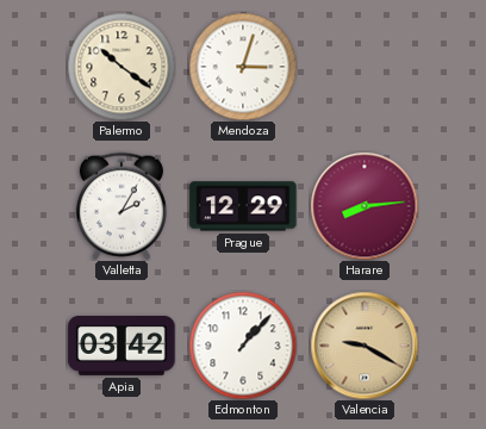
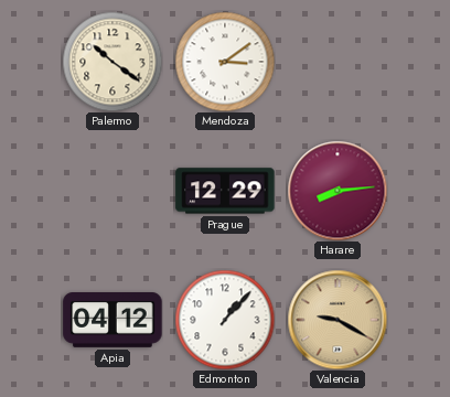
Mendoza: 3:03 -> 3:09 (225, 62)
Valletta: 2:05 -> none (121, 206)
Apia: 03:42 -> 04:12 (113, 321)
